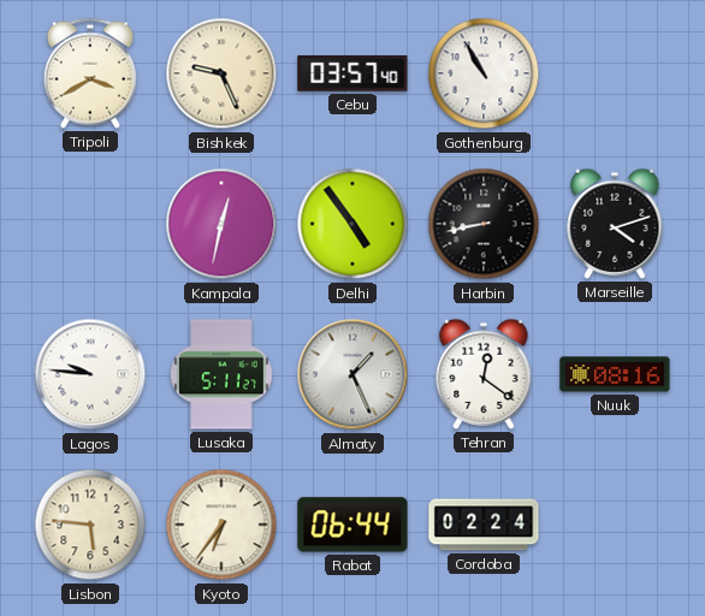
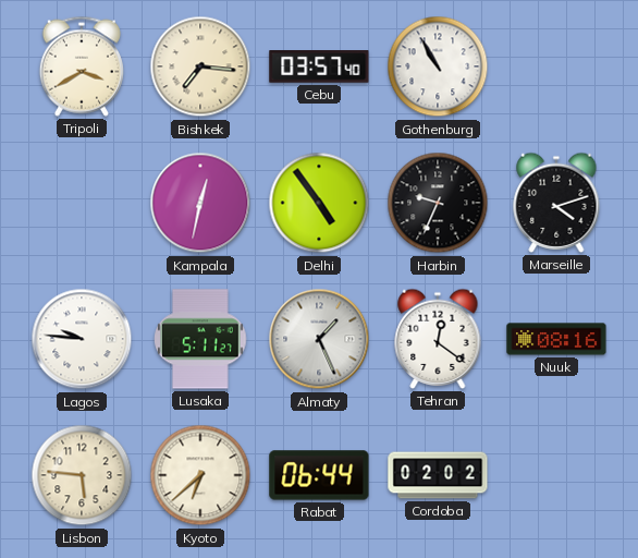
Bishkek: 9:26 -> 7:16 (200, 66)
Harbin: 8:43 -> 9:34 (438, 203)
Kyoto: 6:36 -> 6:38 (200, 475)
Cordoba: 02:24 -> 02:02 (438, 475)
